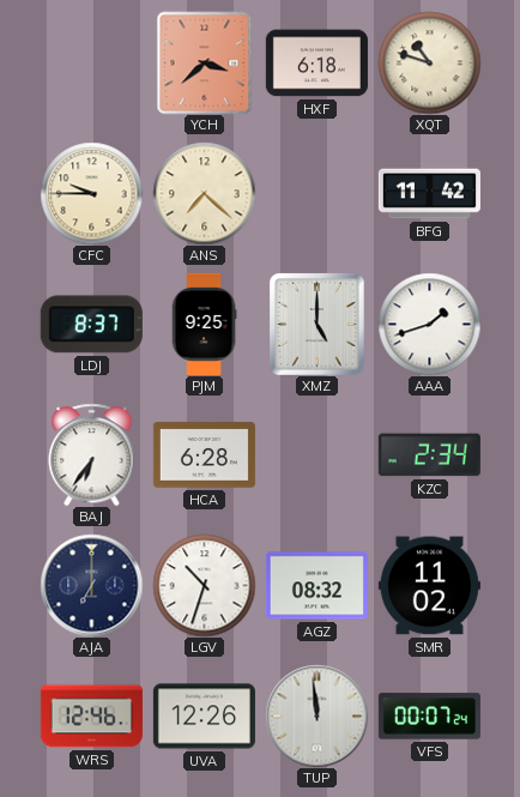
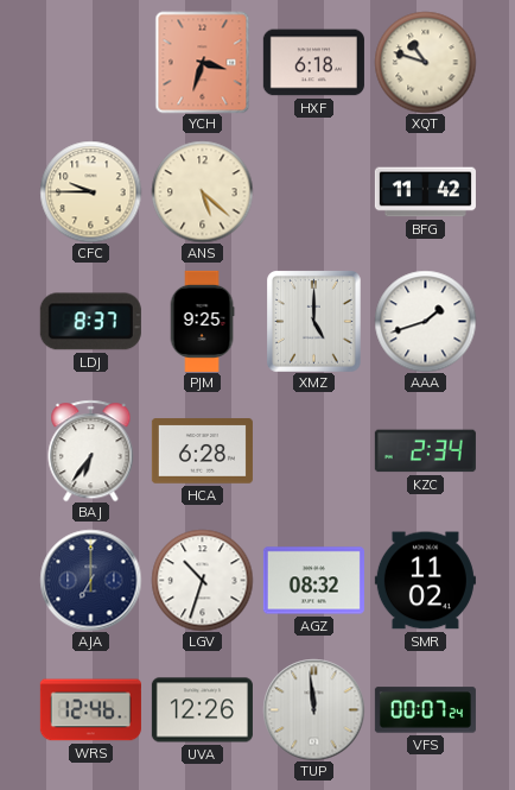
YCH: 3:38 -> 3:33 (203, 62)
ANS: 7:22 -> 5:22 (202, 191)
